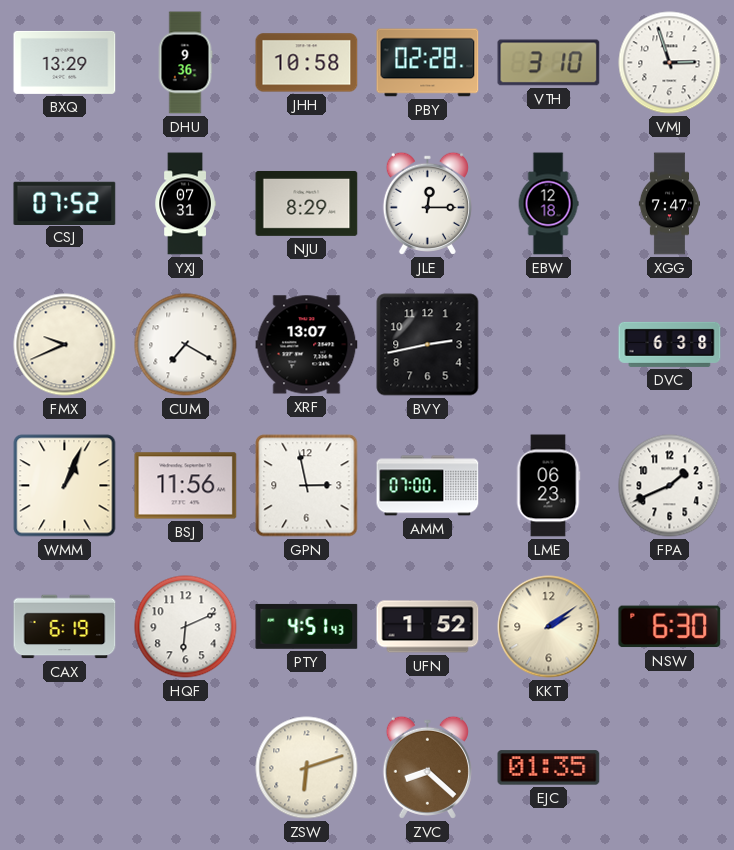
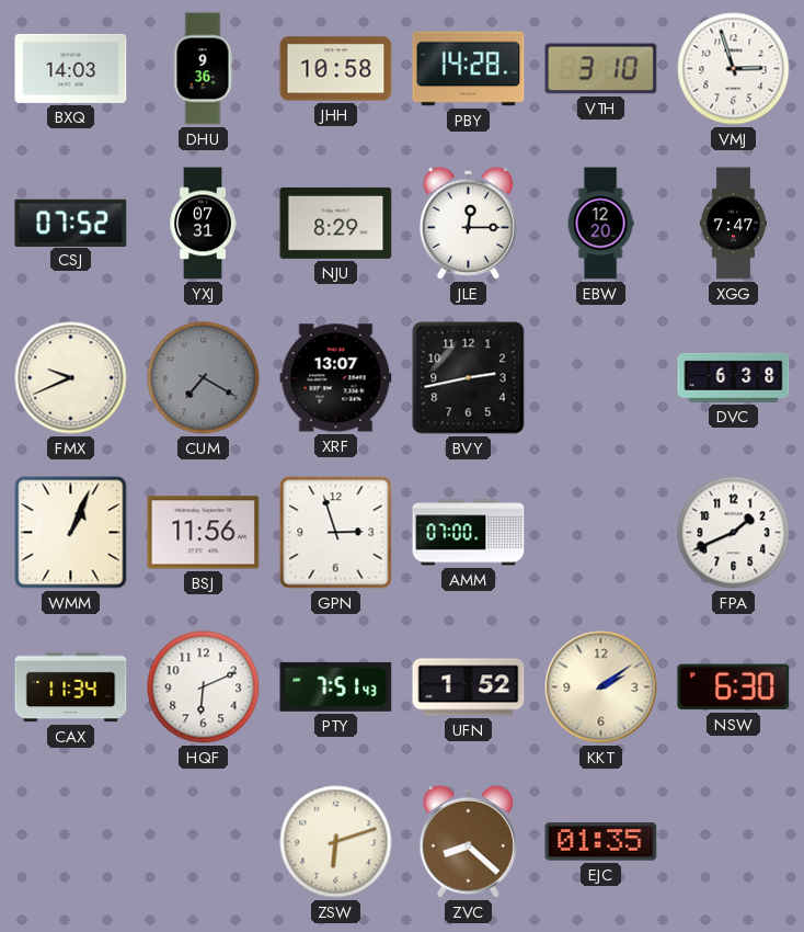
BXQ: 13:29 -> 14:03 (71, 68)
PBY: 02:28 -> 14:28 (469, 69)
EBW: 12:18 -> 12:20 (600, 224)
CUM dial: white -> grey (204, 378)
GPN: 2:58 -> 2:57 (336, 533)
LME: 06:23 -> none (548, 486)
CAX: 6:19 -> 11:34 (71, 687)
PTY: 4:51 -> 7:51 (336, 686)
